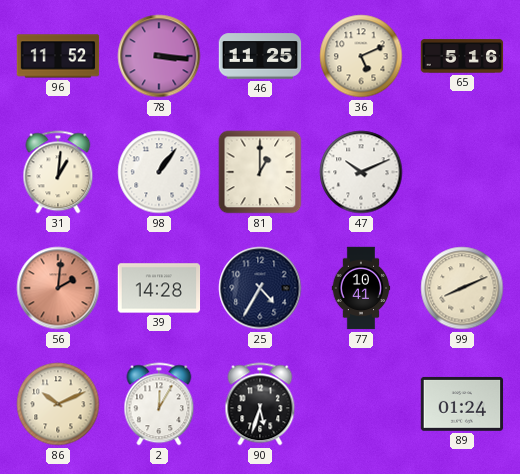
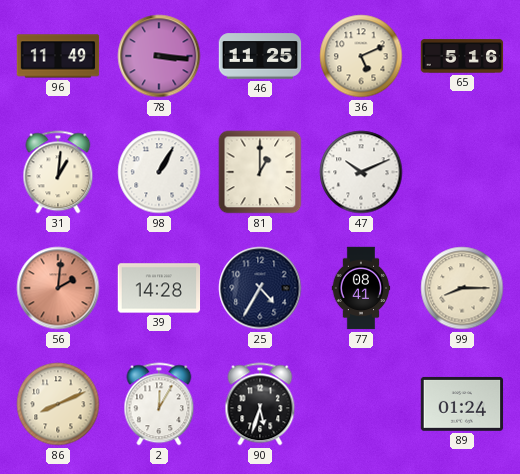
96: 11:52 -> 11:49 (58, 56)
98: 1:06 -> 1:05 (159, 172)
77: 10:41 -> 08:41 (361, 288)
99: 8:11 -> 8:15 (462, 288)
86: 10:11 -> 8:11 (58, 404)
